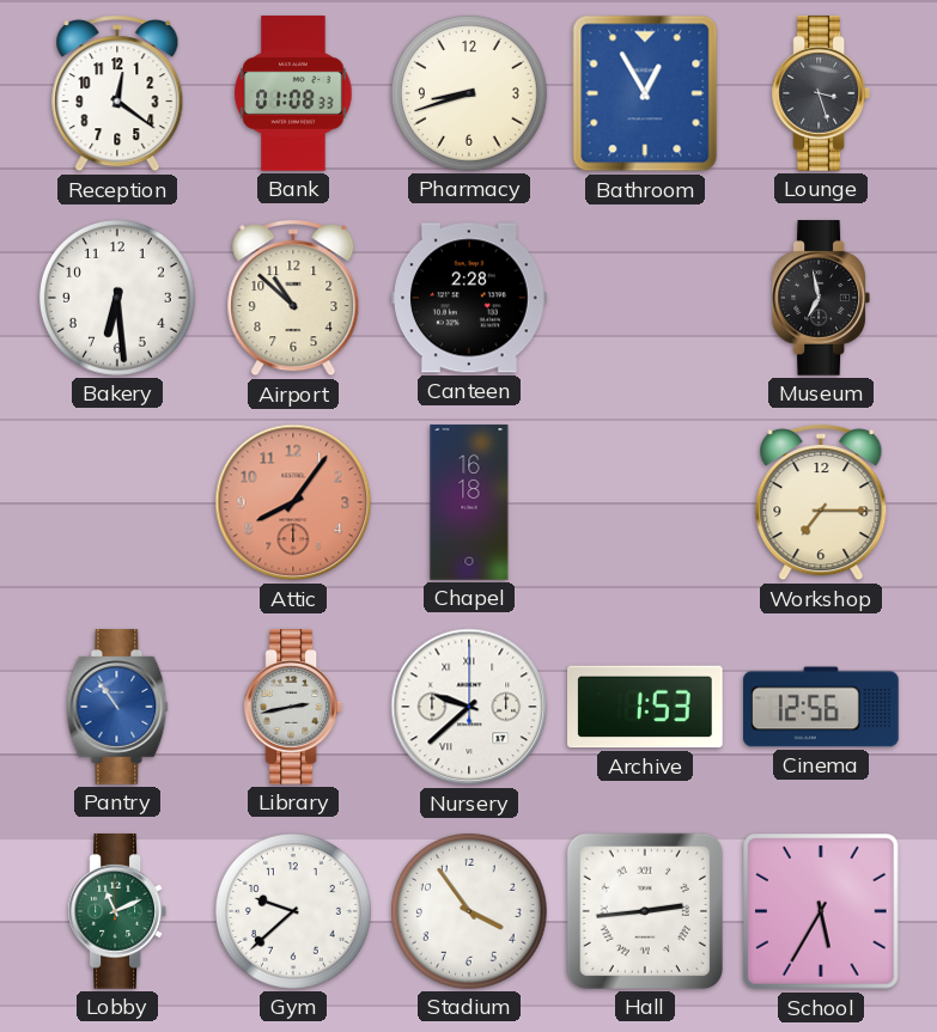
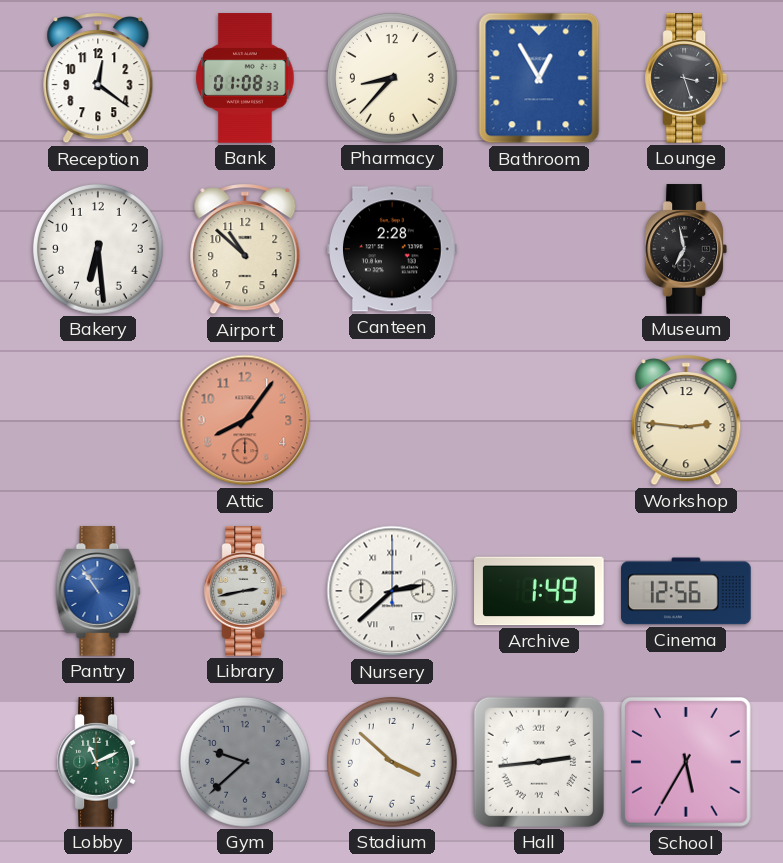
Pharmacy: 8:42 -> 8:37 (392, 78)
Chapel: 16:18 -> none (469, 502)
Workshop: 7:15 -> 2:46 (686, 420)
Nursery: 9:38 -> 2:38 (392, 591)
Archive: 1:53 -> 1:49 (540, 591)
Gym dial: white -> grey (245, 762)
Stadium: 3:54 -> 3:52 (392, 762)
